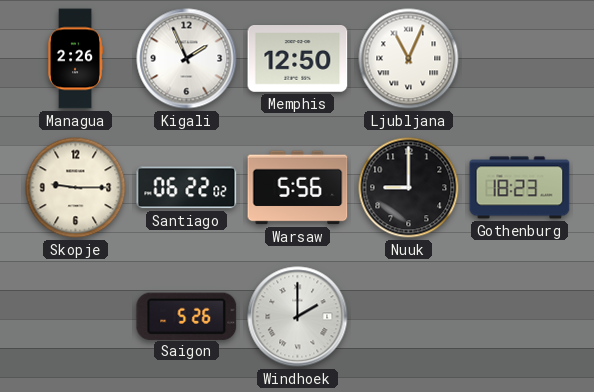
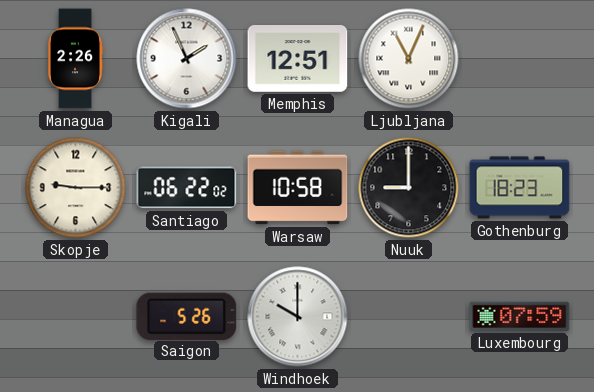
Memphis: 12:50 -> 12:51 (298, 59)
Warsaw: 5:56 -> 10:58 (298, 188)
Windhoek: 2:00 -> 10:00 (298, 317)
Luxembourg: none -> 07:59 (520, 316)
